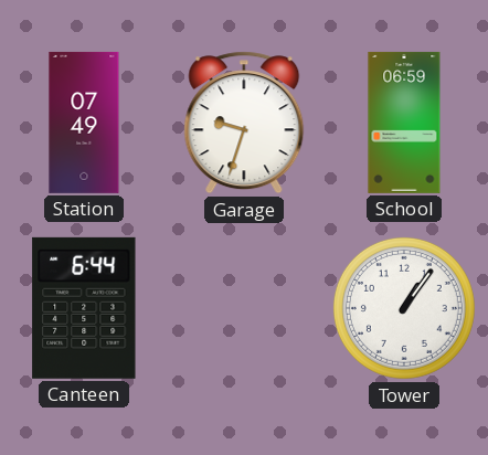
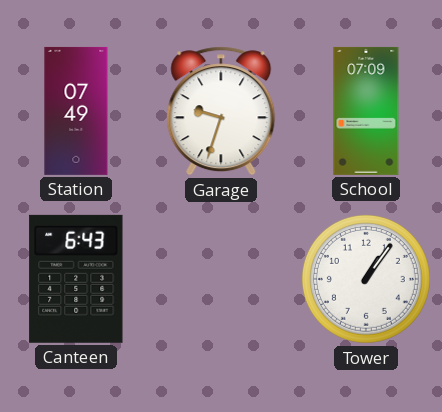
School: 06:59 -> 07:09 (366, 111)
Canteen: 6:44 -> 6:43 (76, 279)
